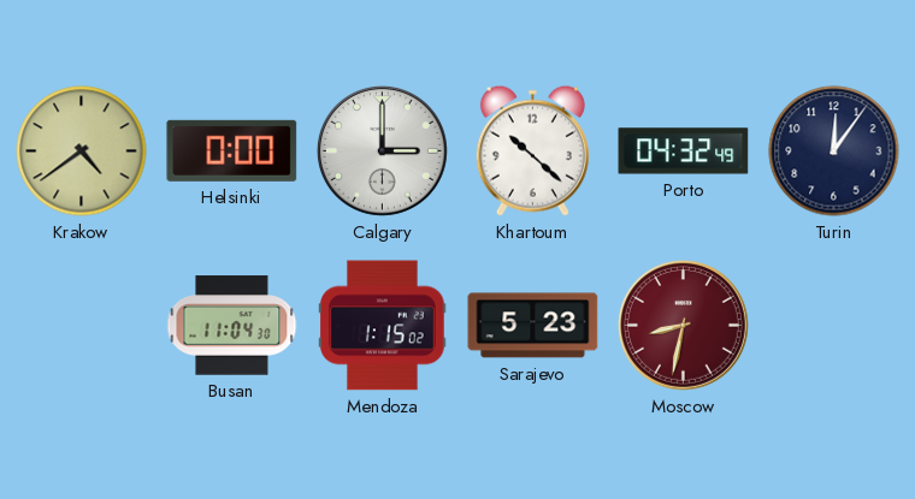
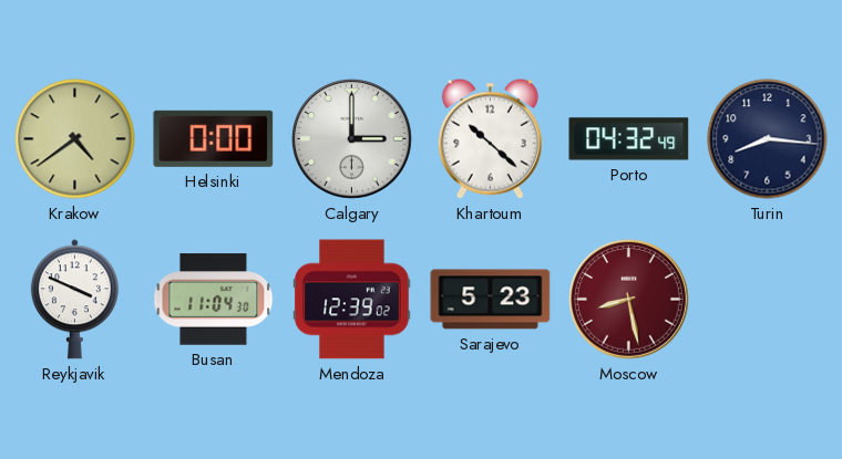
Turin: 12:06 -> 8:16 (768, 139)
Reykjavik: none -> 3:49 (74, 300)
Mendoza: 1:15 -> 12:39 (352, 300)
Moscow: 8:32 -> 8:28 (628, 299)
